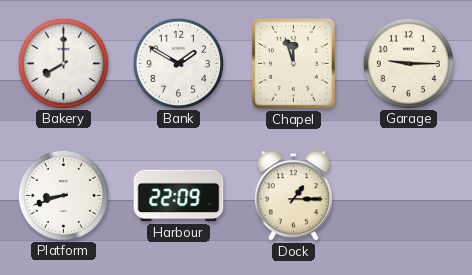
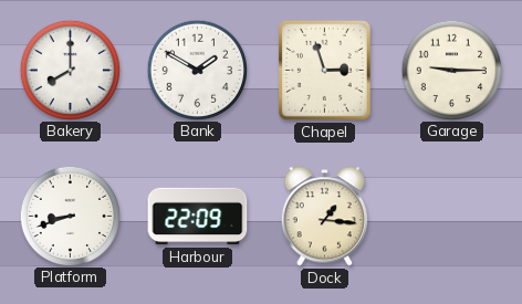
Chapel: 11:57 -> 2:57 (324, 70)
Dock: 1:15 -> 1:16 (324, 217)
